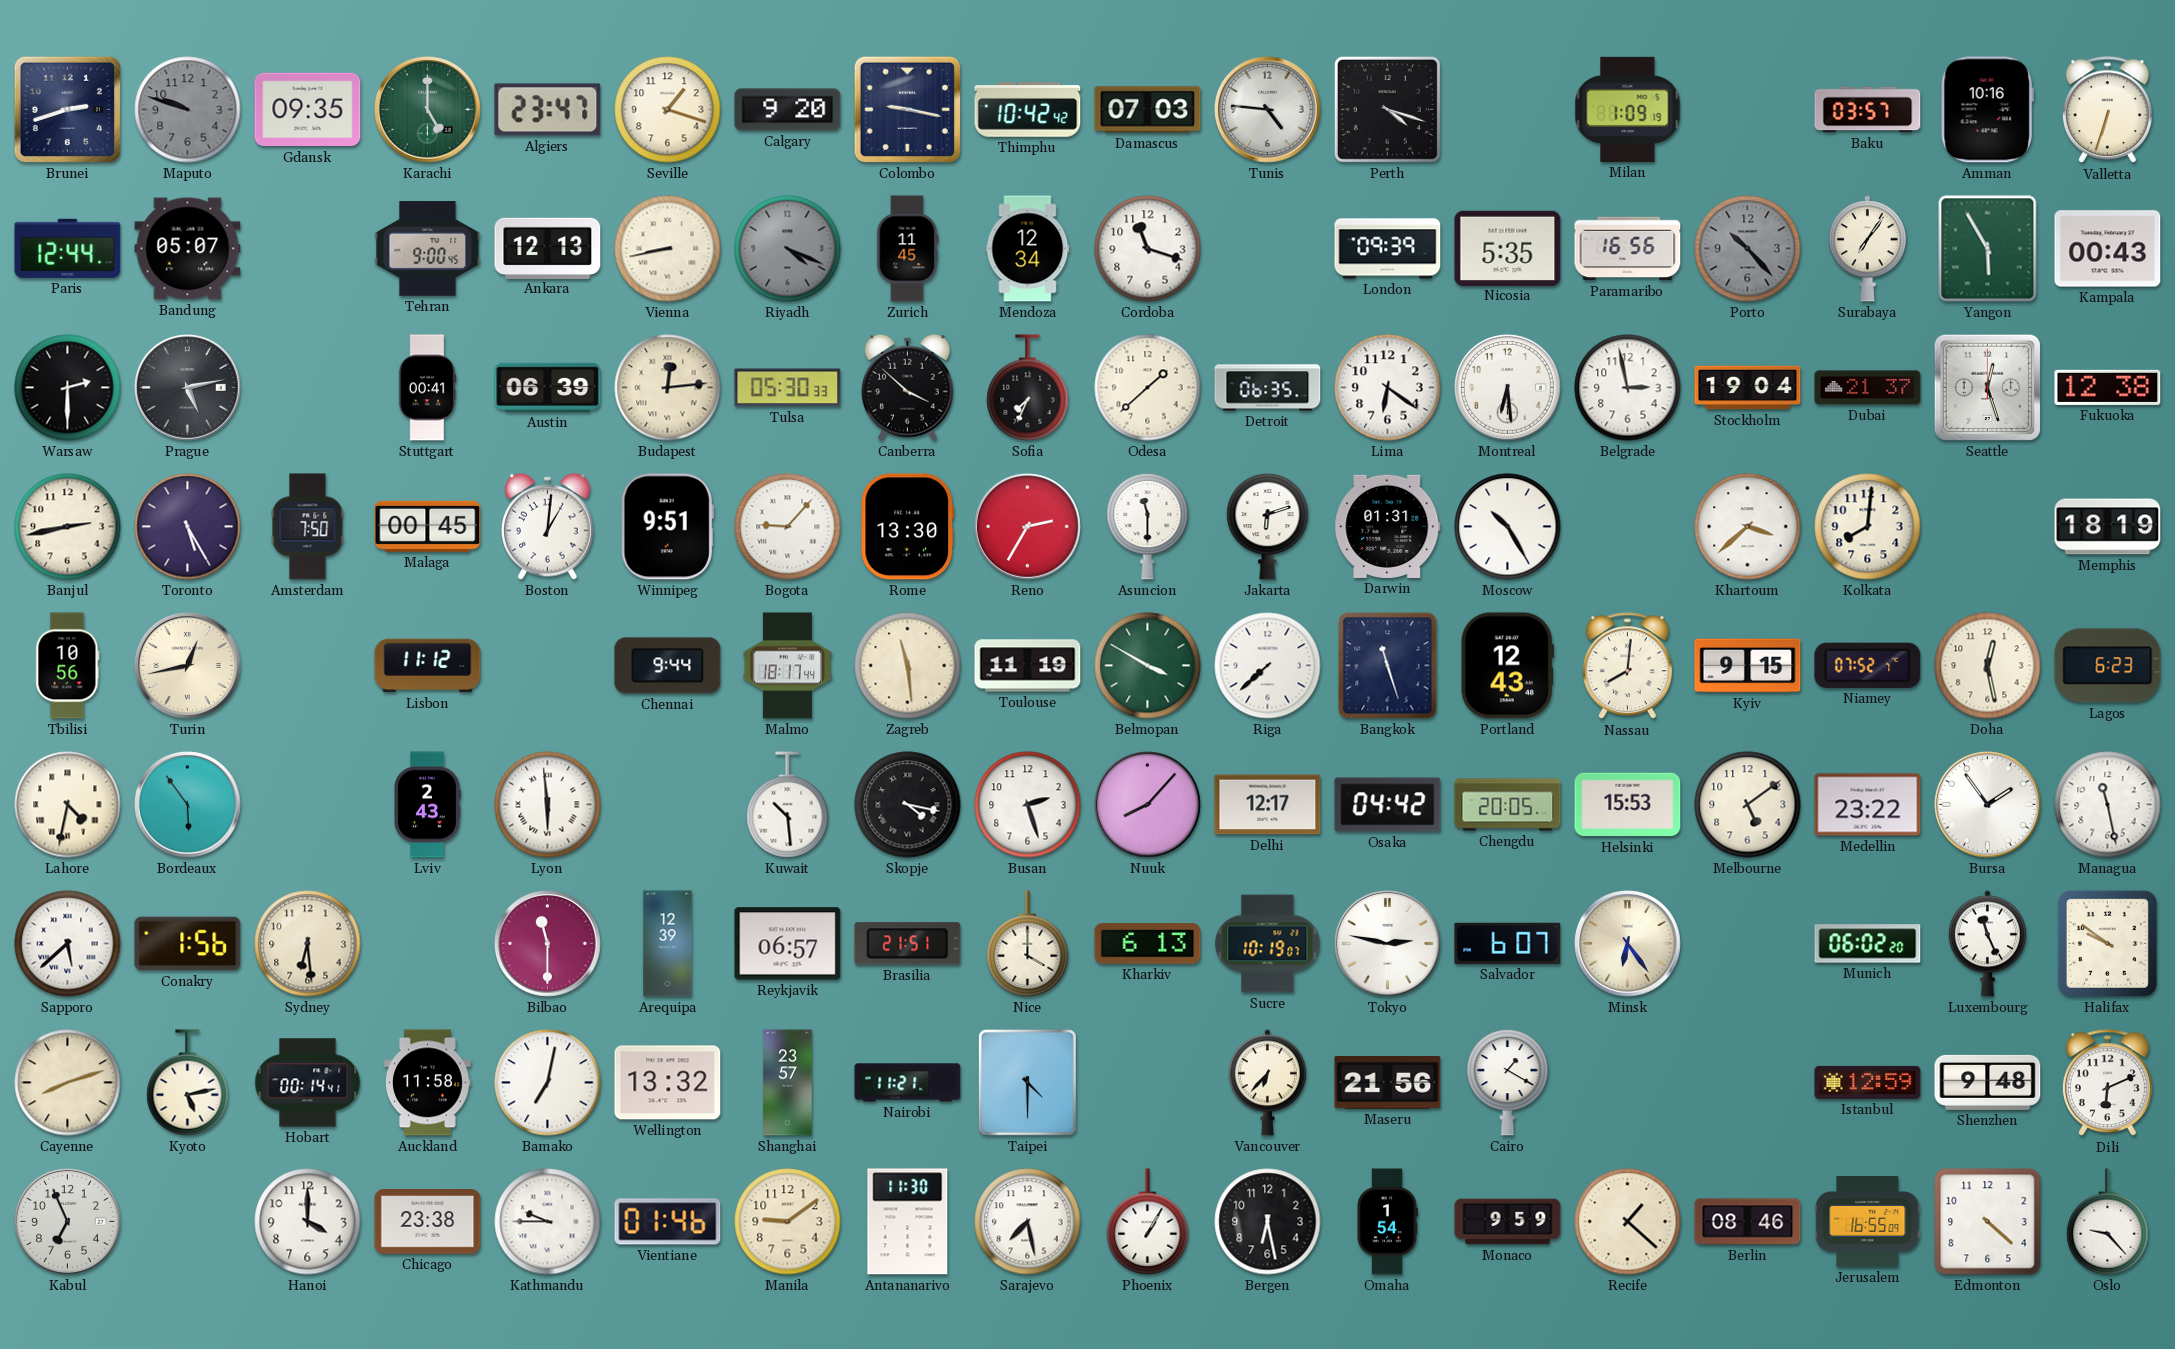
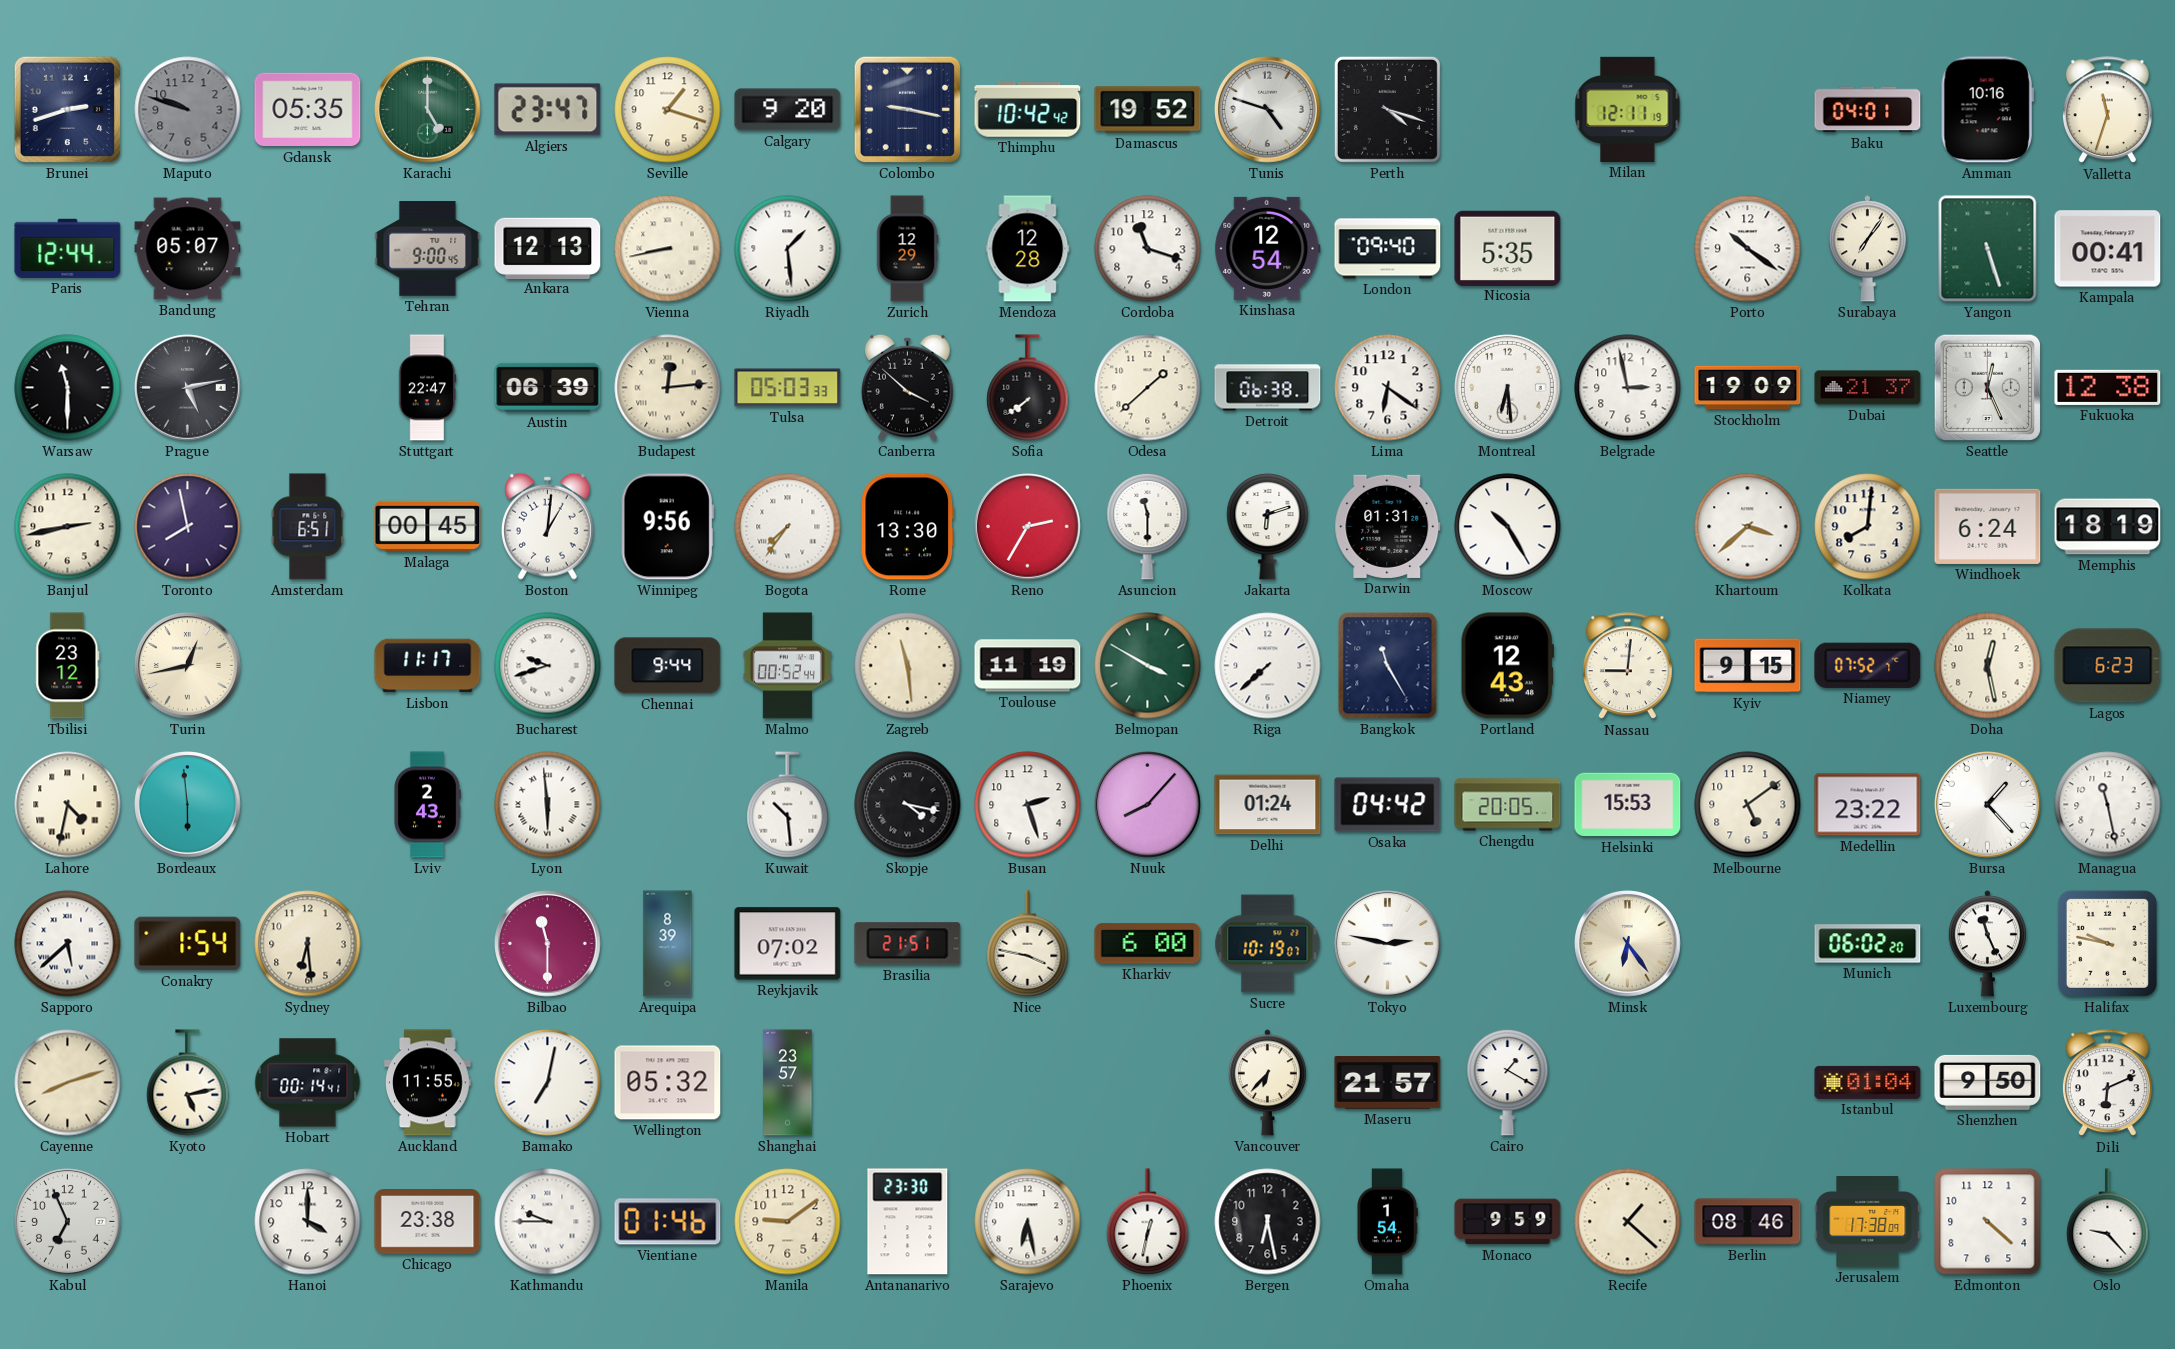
Gdansk: 09:35 -> 05:35 (308, 110)
Damascus: 07:03 -> 19:52 (1148, 110)
Tunis: 4:46 -> 4:48 (1268, 110)
Milan: 1:09 -> 12:11 (1628, 109)
Baku: 03:57 -> 04:01 (1868, 110)
Valletta: 6:33 -> 11:33 (2107, 110)
Riyadh: 4:19 -> 1:29 (788, 249)
Riyadh dial: grey -> white (788, 249)
Zurich: 11:45 -> 12:29 (907, 249)
Mendoza: 12:34 -> 12:28 (1028, 249)
Kinshasa: none -> 12:54 (1268, 248)
London: 09:39 -> 09:40 (1388, 249)
Paramaribo: 16:56 -> none (1628, 249)
Porto: 10:23 -> 10:21 (1748, 249)
Porto dial: grey -> white (1748, 249)
Yangon: 5:55 -> 5:27 (1988, 249)
Kampala: 00:43 -> 00:41 (2108, 249)
Warsaw: 2:30 -> 11:30 (68, 388)
Stuttgart: 00:41 -> 22:47 (427, 388)
Tulsa: 05:30 -> 05:03 (788, 388)
Sofia: 7:34 -> 7:39 (1028, 388)
Detroit: 06:35 -> 06:38 (1268, 388)
Stockholm: 19:04 -> 19:09 (1748, 388)
Seattle: 12:27 -> 12:26 (1987, 387)
Toronto: 5:25 -> 7:58 (188, 527)
Amsterdam: 7:50 -> 6:51 (308, 527)
Winnipeg: 9:51 -> 9:56 (667, 527)
Bogota: 9:07 -> 7:36 (788, 527)
Windhoek: none -> 6:24 (1988, 526)
Tbilisi: 10:56 -> 23:12 (68, 666)
Lisbon: 11:12 -> 11:17 (428, 666)
Bucharest: none -> 9:42 (548, 666)
Malmo: 18:17 -> 00:52 (787, 666)
Bangkok: 11:27 -> 11:25 (1388, 666)
Nassau: 8:01 -> 9:01 (1627, 666)
Bordeaux: 5:54 -> 5:59 (188, 805)
Delhi: 12:17 -> 01:24 (1268, 805)
Bursa: 1:54 -> 1:23 (1988, 805)
Conakry: 1:56 -> 1:54 (188, 944)
Arequipa: 12:39 -> 8:39 (668, 944)
Reykjavik: 06:57 -> 07:02 (788, 944)
Nice: 4:00 -> 3:47 (1028, 944)
Kharkiv: 6:13 -> 6:00 (1148, 944)
Salvador: 6:07 -> none (1508, 943)
Halifax: 9:51 -> 9:47 (2107, 943)
Auckland: 11:58 -> 11:55 (428, 1083)
Wellington: 13:32 -> 05:32 (668, 1083)
Nairobi: 11:21 -> none (908, 1083)
Taipei: 4:30 -> none (1027, 1082)
Maseru: 21:56 -> 21:57 (1388, 1083)
Istanbul: 12:59 -> 01:04 (1868, 1082)
Shenzhen: 9:48 -> 9:50 (1988, 1082)
Antananarivo: 11:30 -> 23:30 (908, 1222)
Sarajevo: 7:28 -> 6:28 (1028, 1222)
Phoenix: 1:05 -> 12:32 (1148, 1222)
Jerusalem: 16:55 -> 17:38 (1868, 1222)
